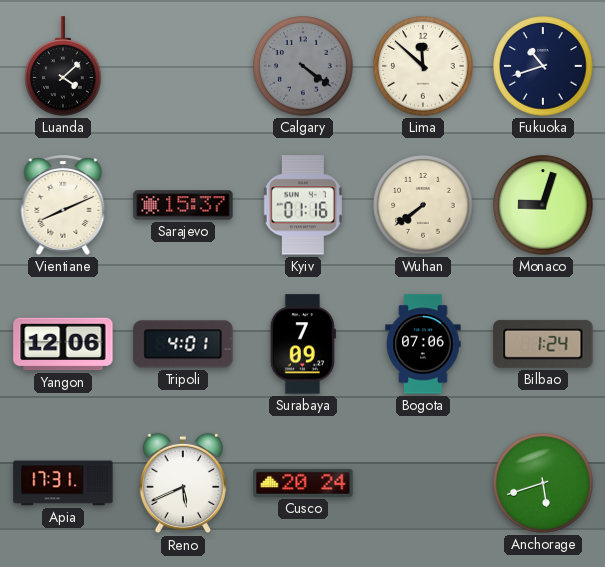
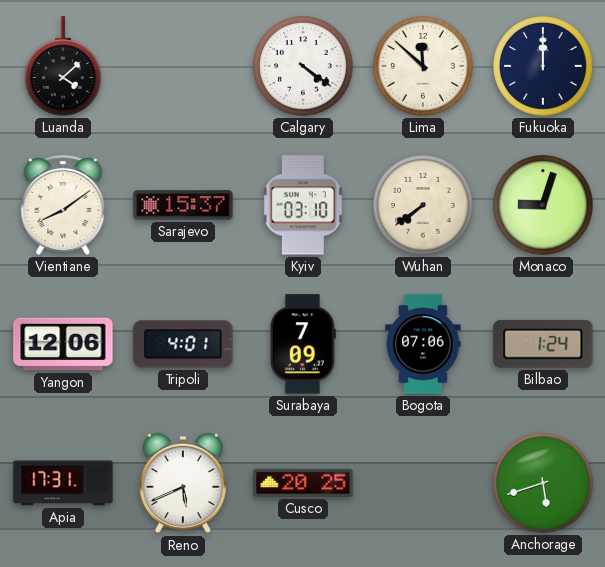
Calgary dial: grey -> white (303, 66)
Fukuoka: 10:42 -> 12:00 (543, 66)
Vientiane: 8:11 -> 8:09 (63, 205)
Kyiv: 01:16 -> 03:10 (303, 205)
Cusco: 20:24 -> 20:25 (303, 483)
